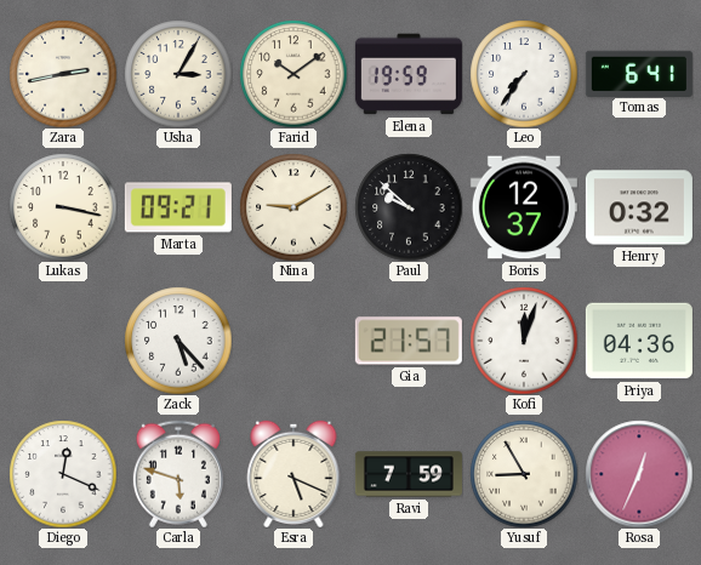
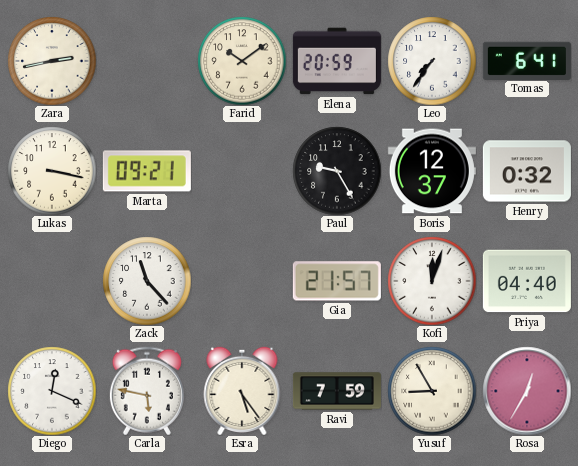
Usha: 3:05 -> none (178, 74)
Elena: 19:59 -> 20:59 (337, 61)
Nina: 9:10 -> none (293, 207)
Paul: 9:52 -> 9:25 (337, 171)
Zack: 5:23 -> 11:23 (147, 281)
Priya: 04:36 -> 04:40 (527, 281)
Carla: 5:48 -> 5:47 (147, 391)
Esra: 5:19 -> 5:24 (242, 390)
Rosa: 12:34 -> 12:35 (527, 391)
